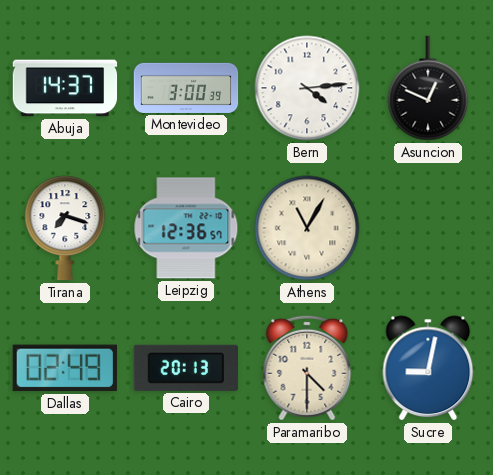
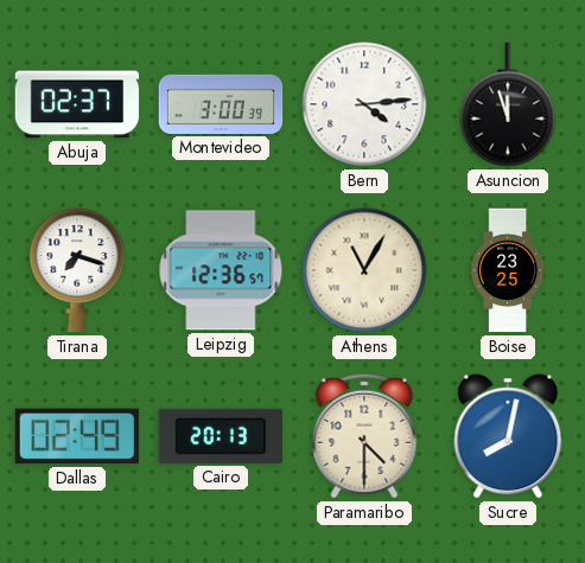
Abuja: 14:37 -> 02:37 (77, 104)
Asuncion: 12:49 -> 11:57 (508, 104)
Boise: none -> 23:25 (508, 270)
Sucre: 9:02 -> 8:02 (508, 436)
